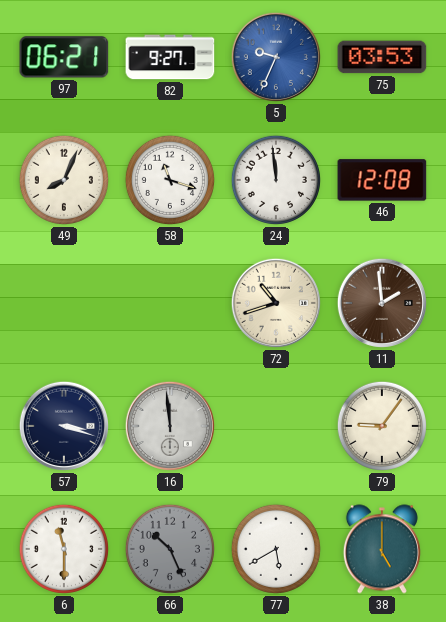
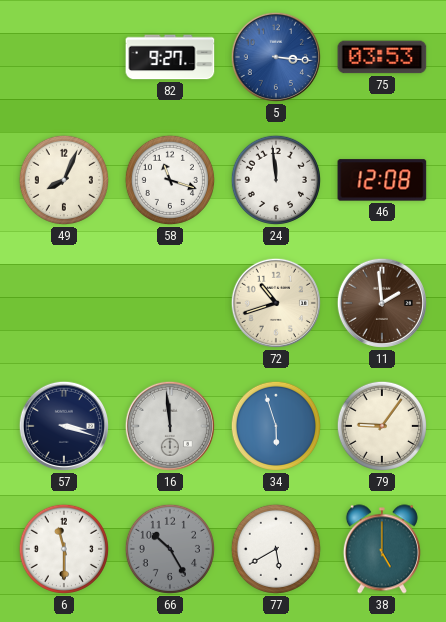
97: 06:21 -> none (64, 57)
5: 9:34 -> 3:16 (276, 57)
34: none -> 5:57 (276, 426)
66: 10:26 -> 10:25 (170, 549)
